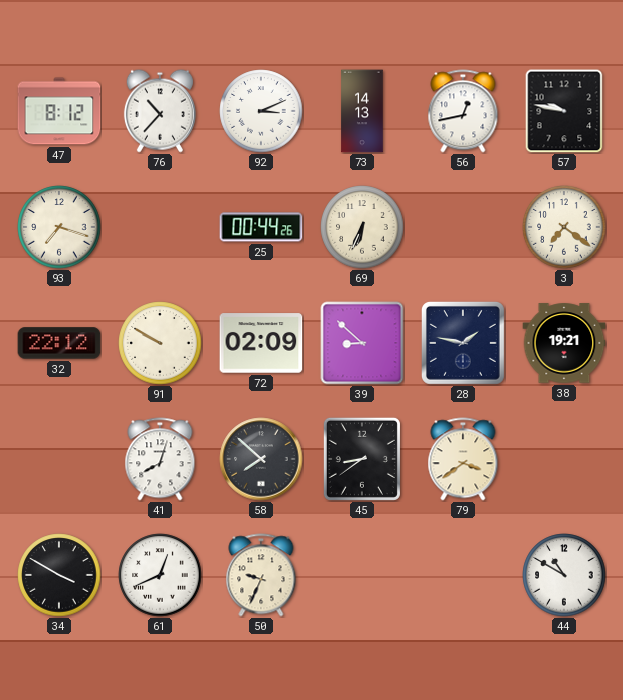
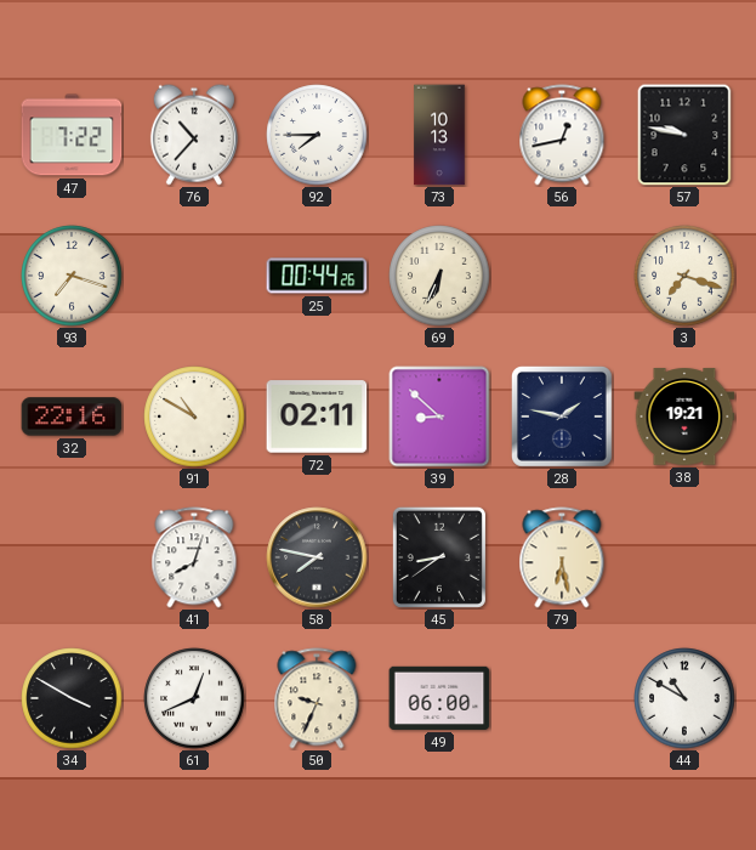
47: 8:12 -> 7:22 (72, 135)
92: 3:11 -> 7:45 (317, 135)
73: 14:13 -> 10:13 (439, 135)
3: 7:21 -> 7:18 (684, 276)
32: 22:12 -> 22:16 (72, 416)
91: 9:50 -> 10:50 (194, 416)
72: 02:09 -> 02:11 (317, 416)
58: 7:52 -> 7:47 (317, 557)
79: 3:39 -> 6:28 (562, 557)
49: none -> 06:00 (439, 698)
